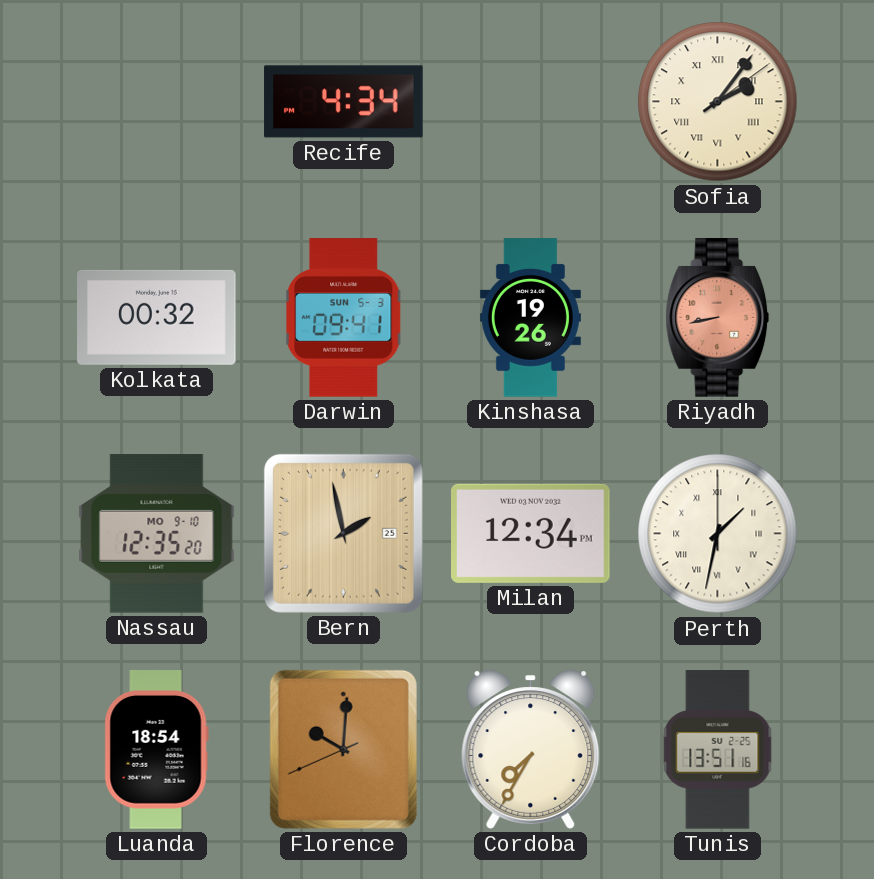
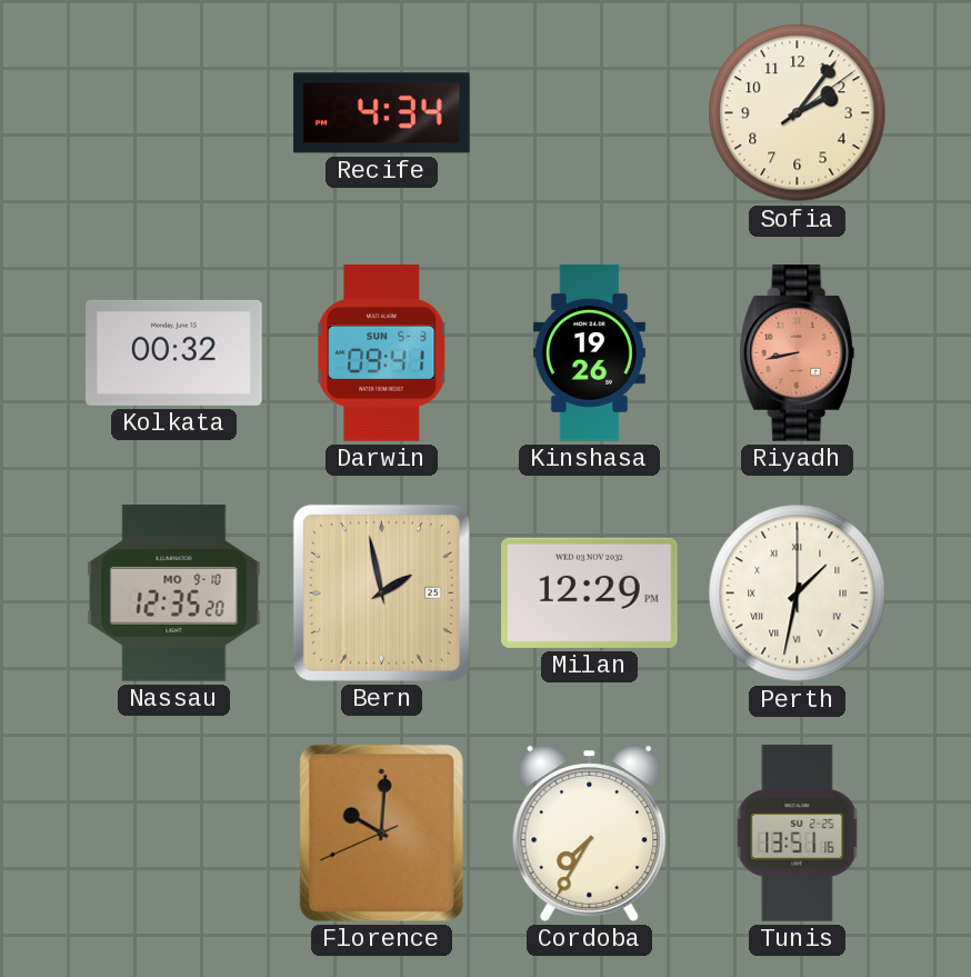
Sofia numerals: Roman -> Arabic (798, 113)
Milan: 12:34 -> 12:29 (590, 592)
Luanda: 18:54 -> none (156, 750)
